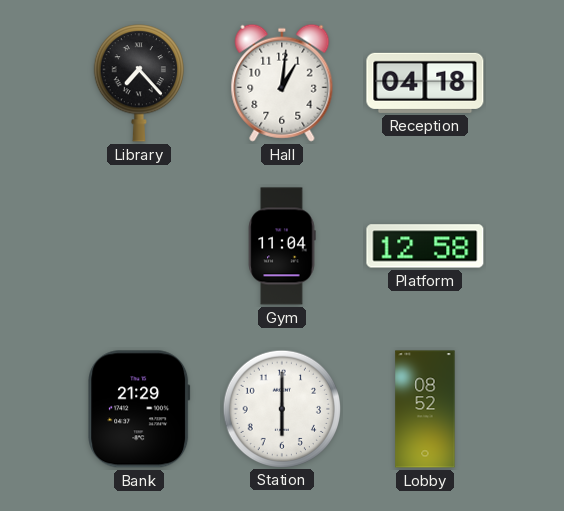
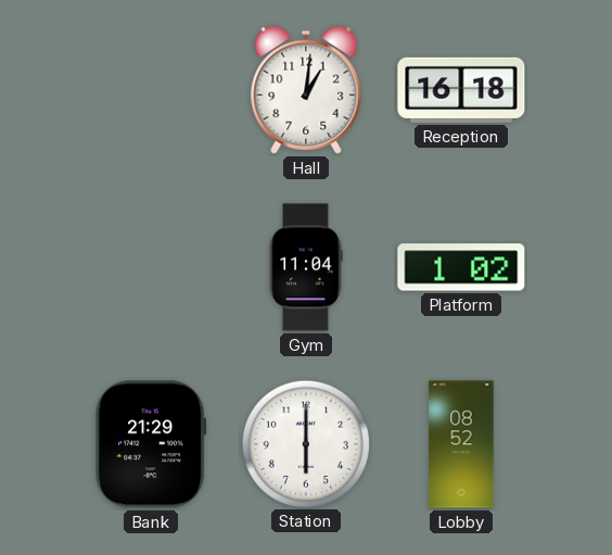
Library: 7:23 -> none (139, 83)
Reception: 04:18 -> 16:18 (461, 90)
Platform: 12:58 -> 1:02 (461, 267)
